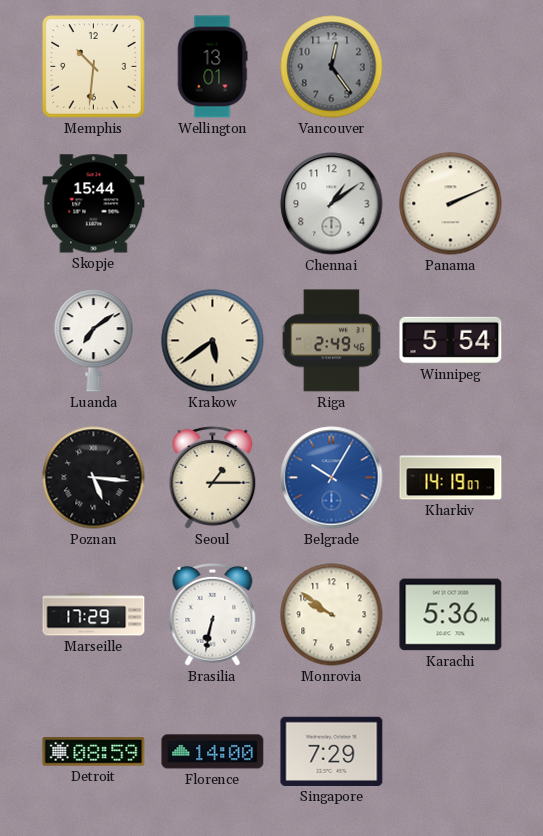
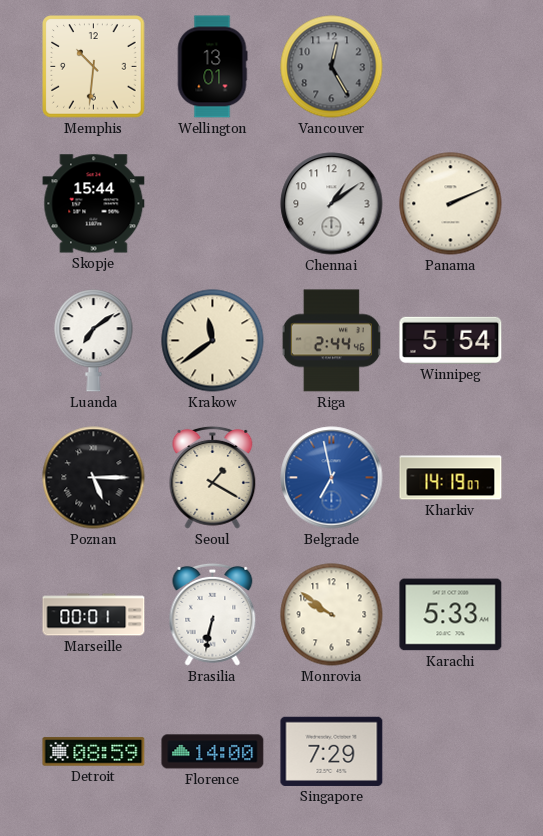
Vancouver: 12:24 -> 12:25 (332, 67)
Krakow: 5:39 -> 11:39 (213, 341)
Riga: 2:49 -> 2:44 (331, 341)
Poznan: 5:16 -> 5:15 (94, 478)
Seoul: 1:15 -> 1:20 (213, 477)
Belgrade: 10:05 -> 6:58 (332, 478)
Marseille: 17:29 -> 00:01 (94, 615)
Karachi: 5:36 -> 5:33 (451, 615)
